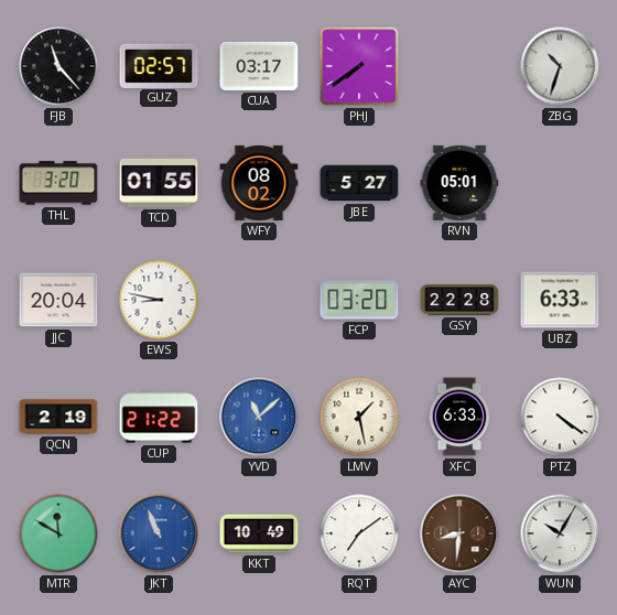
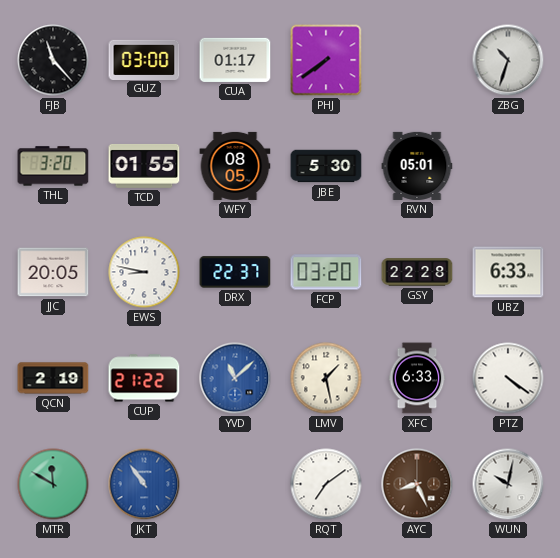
GUZ: 02:57 -> 03:00 (144, 59)
CUA: 03:17 -> 01:17 (235, 60)
WFY: 08:02 -> 08:05 (235, 166)
JBE: 5:27 -> 5:30 (326, 166)
JJC: 20:04 -> 20:05 (53, 272)
DRX: none -> 22:37 (235, 272)
JKT: 10:56 -> 10:54 (144, 484)
KKT: 10:49 -> none (259, 533)
AYC: 8:31 -> 8:26 (417, 484)
WUN: 10:05 -> 10:02 (508, 484)
